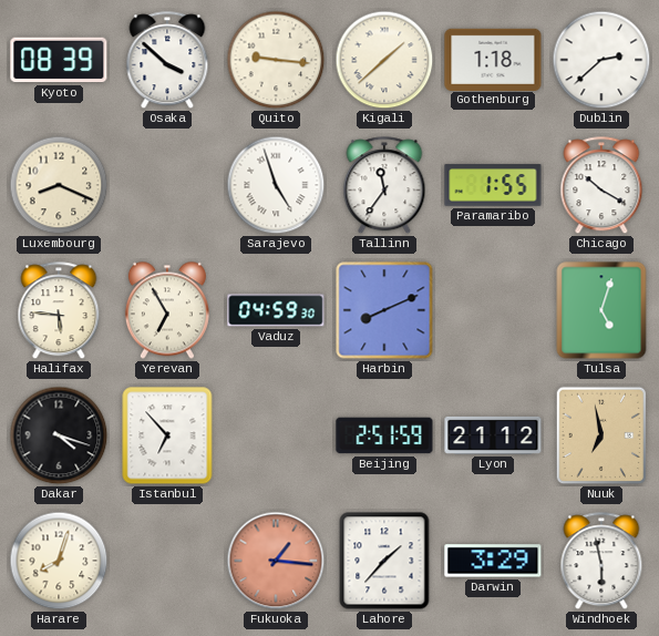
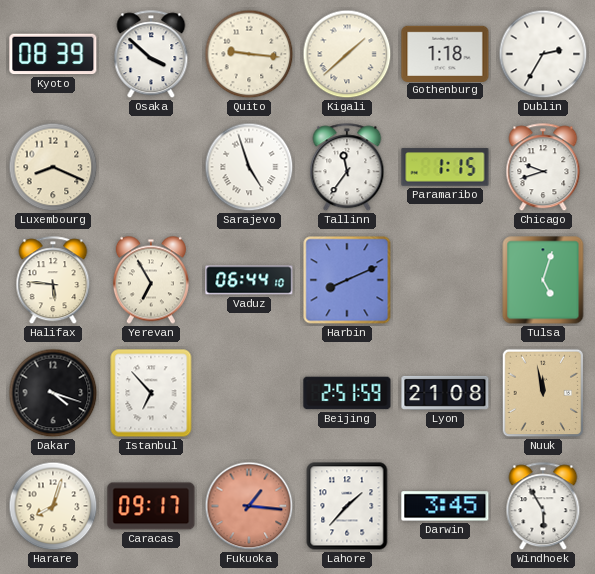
Dublin: 2:38 -> 2:35 (543, 54)
Paramaribo: 1:55 -> 1:15 (445, 167)
Chicago: 10:20 -> 9:42 (543, 168)
Vaduz: 04:59 -> 06:44 (249, 280)
Lyon: 21:12 -> 21:08 (445, 393)
Nuuk: 6:58 -> 11:58 (543, 393)
Caracas: none -> 09:17 (151, 506)
Darwin: 3:29 -> 3:45 (445, 506)
Windhoek: 5:58 -> 5:55 (543, 507)
